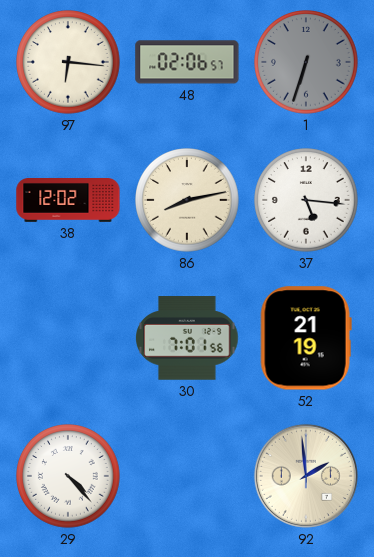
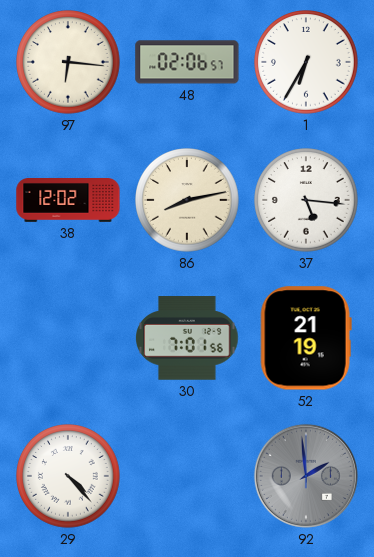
1: 6:33 -> 6:35 (306, 62)
1 dial: grey -> white (306, 62)
92 dial: cream -> grey (306, 476)
